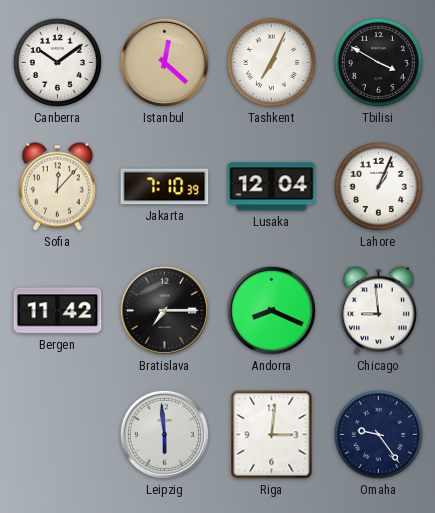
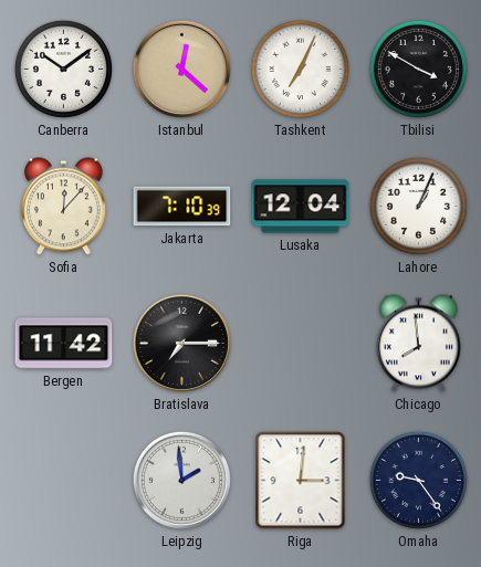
Andorra: 8:19 -> none (271, 310)
Chicago: 8:59 -> 7:59 (418, 344)
Leipzig: 5:59 -> 1:59 (181, 480)
